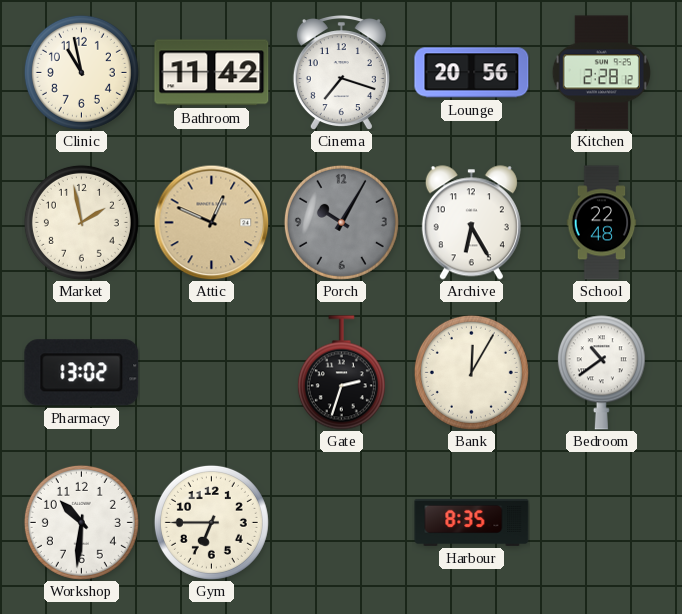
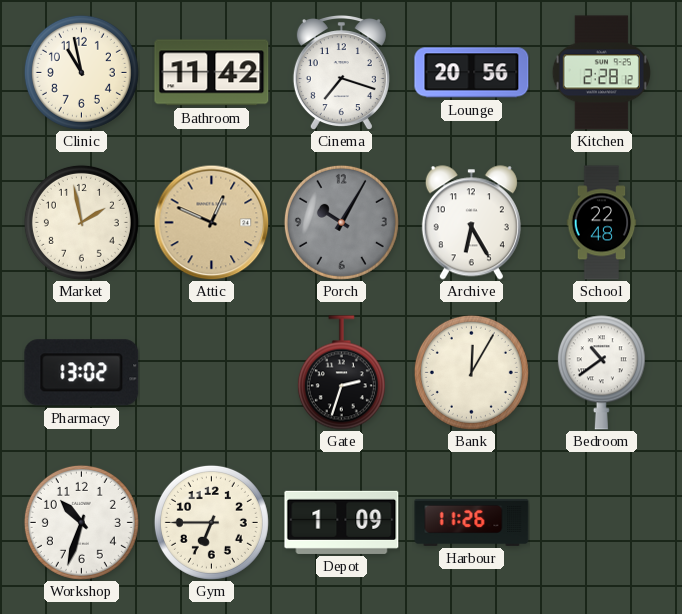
Workshop: 10:31 -> 10:33 (81, 522)
Depot: none -> 1:09 (342, 522)
Harbour: 8:35 -> 11:26 (472, 522)
